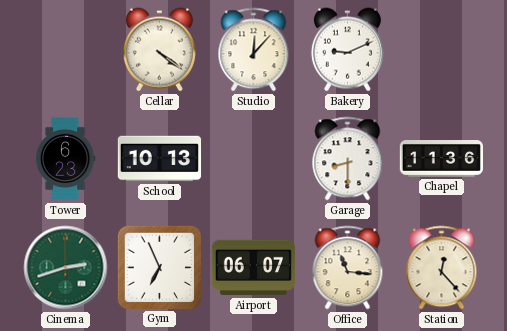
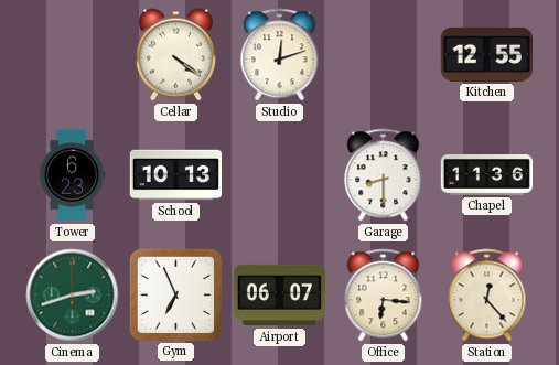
Studio: 12:07 -> 12:12 (280, 55)
Bakery: 9:11 -> none (347, 50)
Kitchen: none -> 12:55 (486, 54)
Office: 11:16 -> 6:16 (384, 296)
